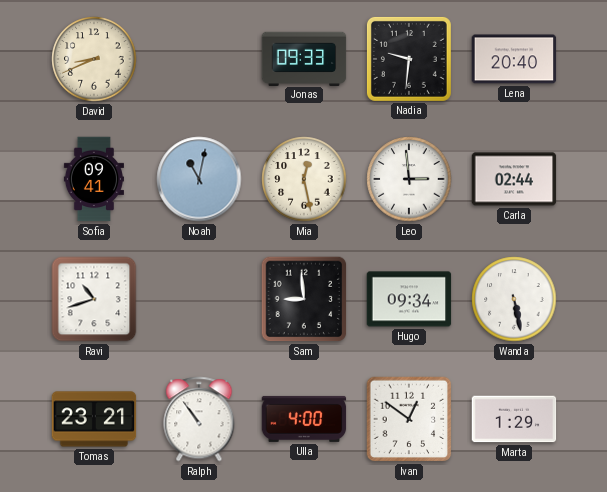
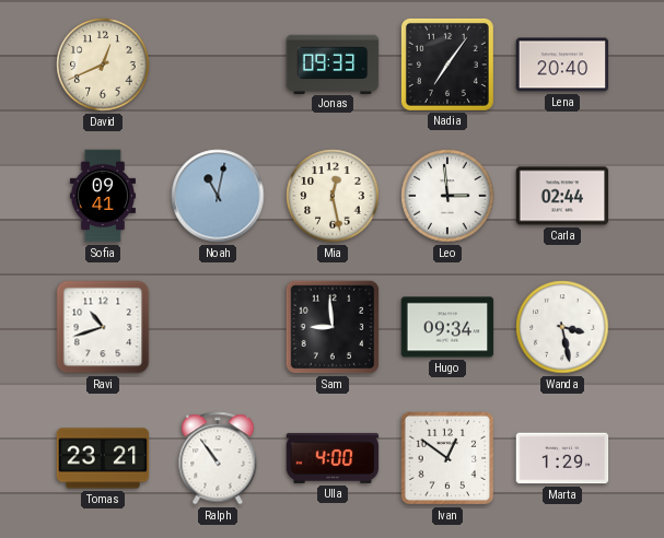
David: 8:41 -> 12:41 (103, 65)
Nadia: 9:31 -> 7:06 (447, 65)
Wanda: 5:28 -> 3:28 (562, 327)
